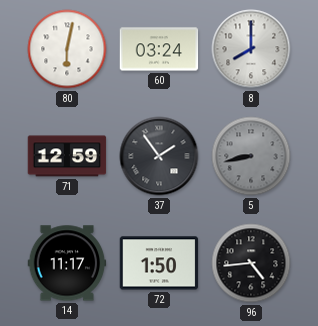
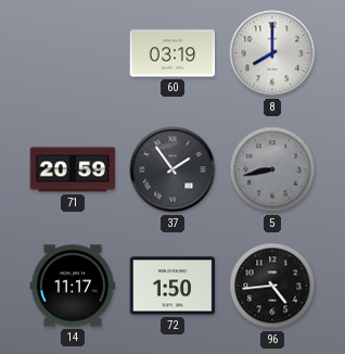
80: 6:02 -> none (67, 49)
60: 03:24 -> 03:19 (173, 53)
71: 12:59 -> 20:59 (73, 169)
